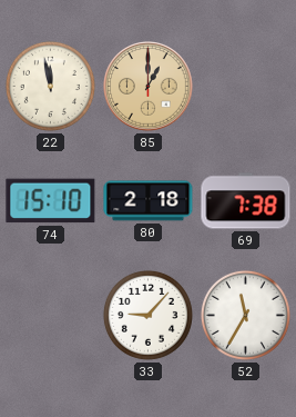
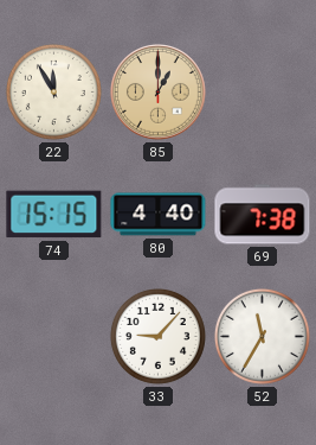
22: 11:58 -> 11:55 (53, 91)
74: 15:10 -> 15:15 (54, 215)
80: 2:18 -> 4:40 (159, 215)
